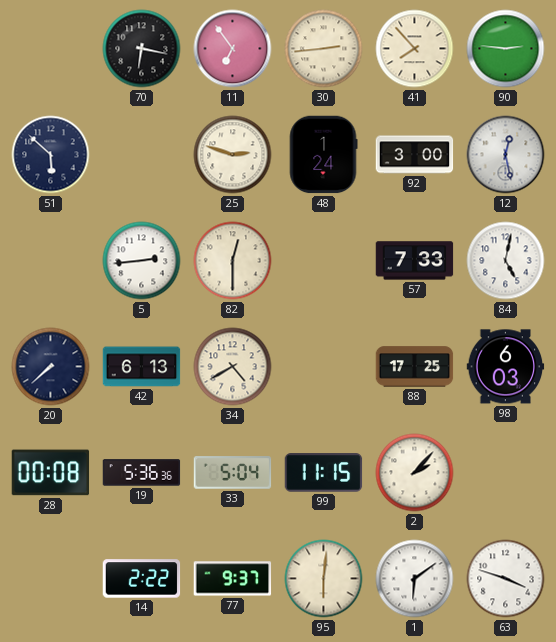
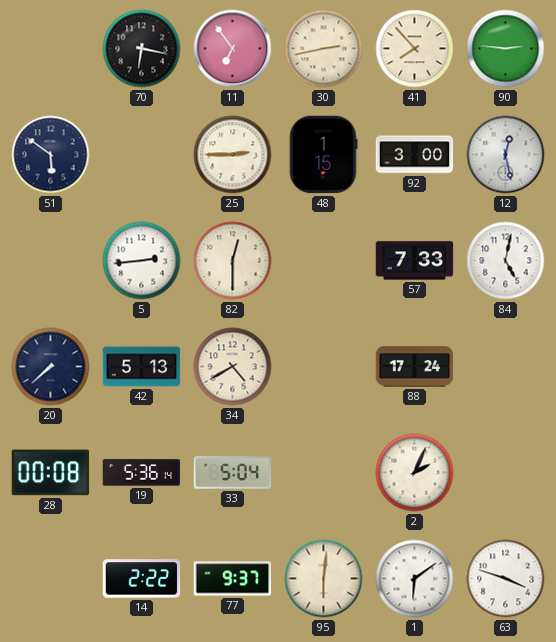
30: 2:44 -> 2:43 (324, 49)
51: 5:52 -> 5:51 (51, 155)
25: 2:48 -> 2:45 (233, 155)
48: 1:24 -> 1:15 (323, 155)
42: 6:13 -> 5:13 (142, 367)
88: 17:25 -> 17:24 (415, 367)
98: 6:03 -> none (506, 367)
19: 5:36:36 -> 5:36:14 (142, 473)
99: 11:15 -> none (324, 473)
2: 2:07 -> 2:04 (415, 473)
